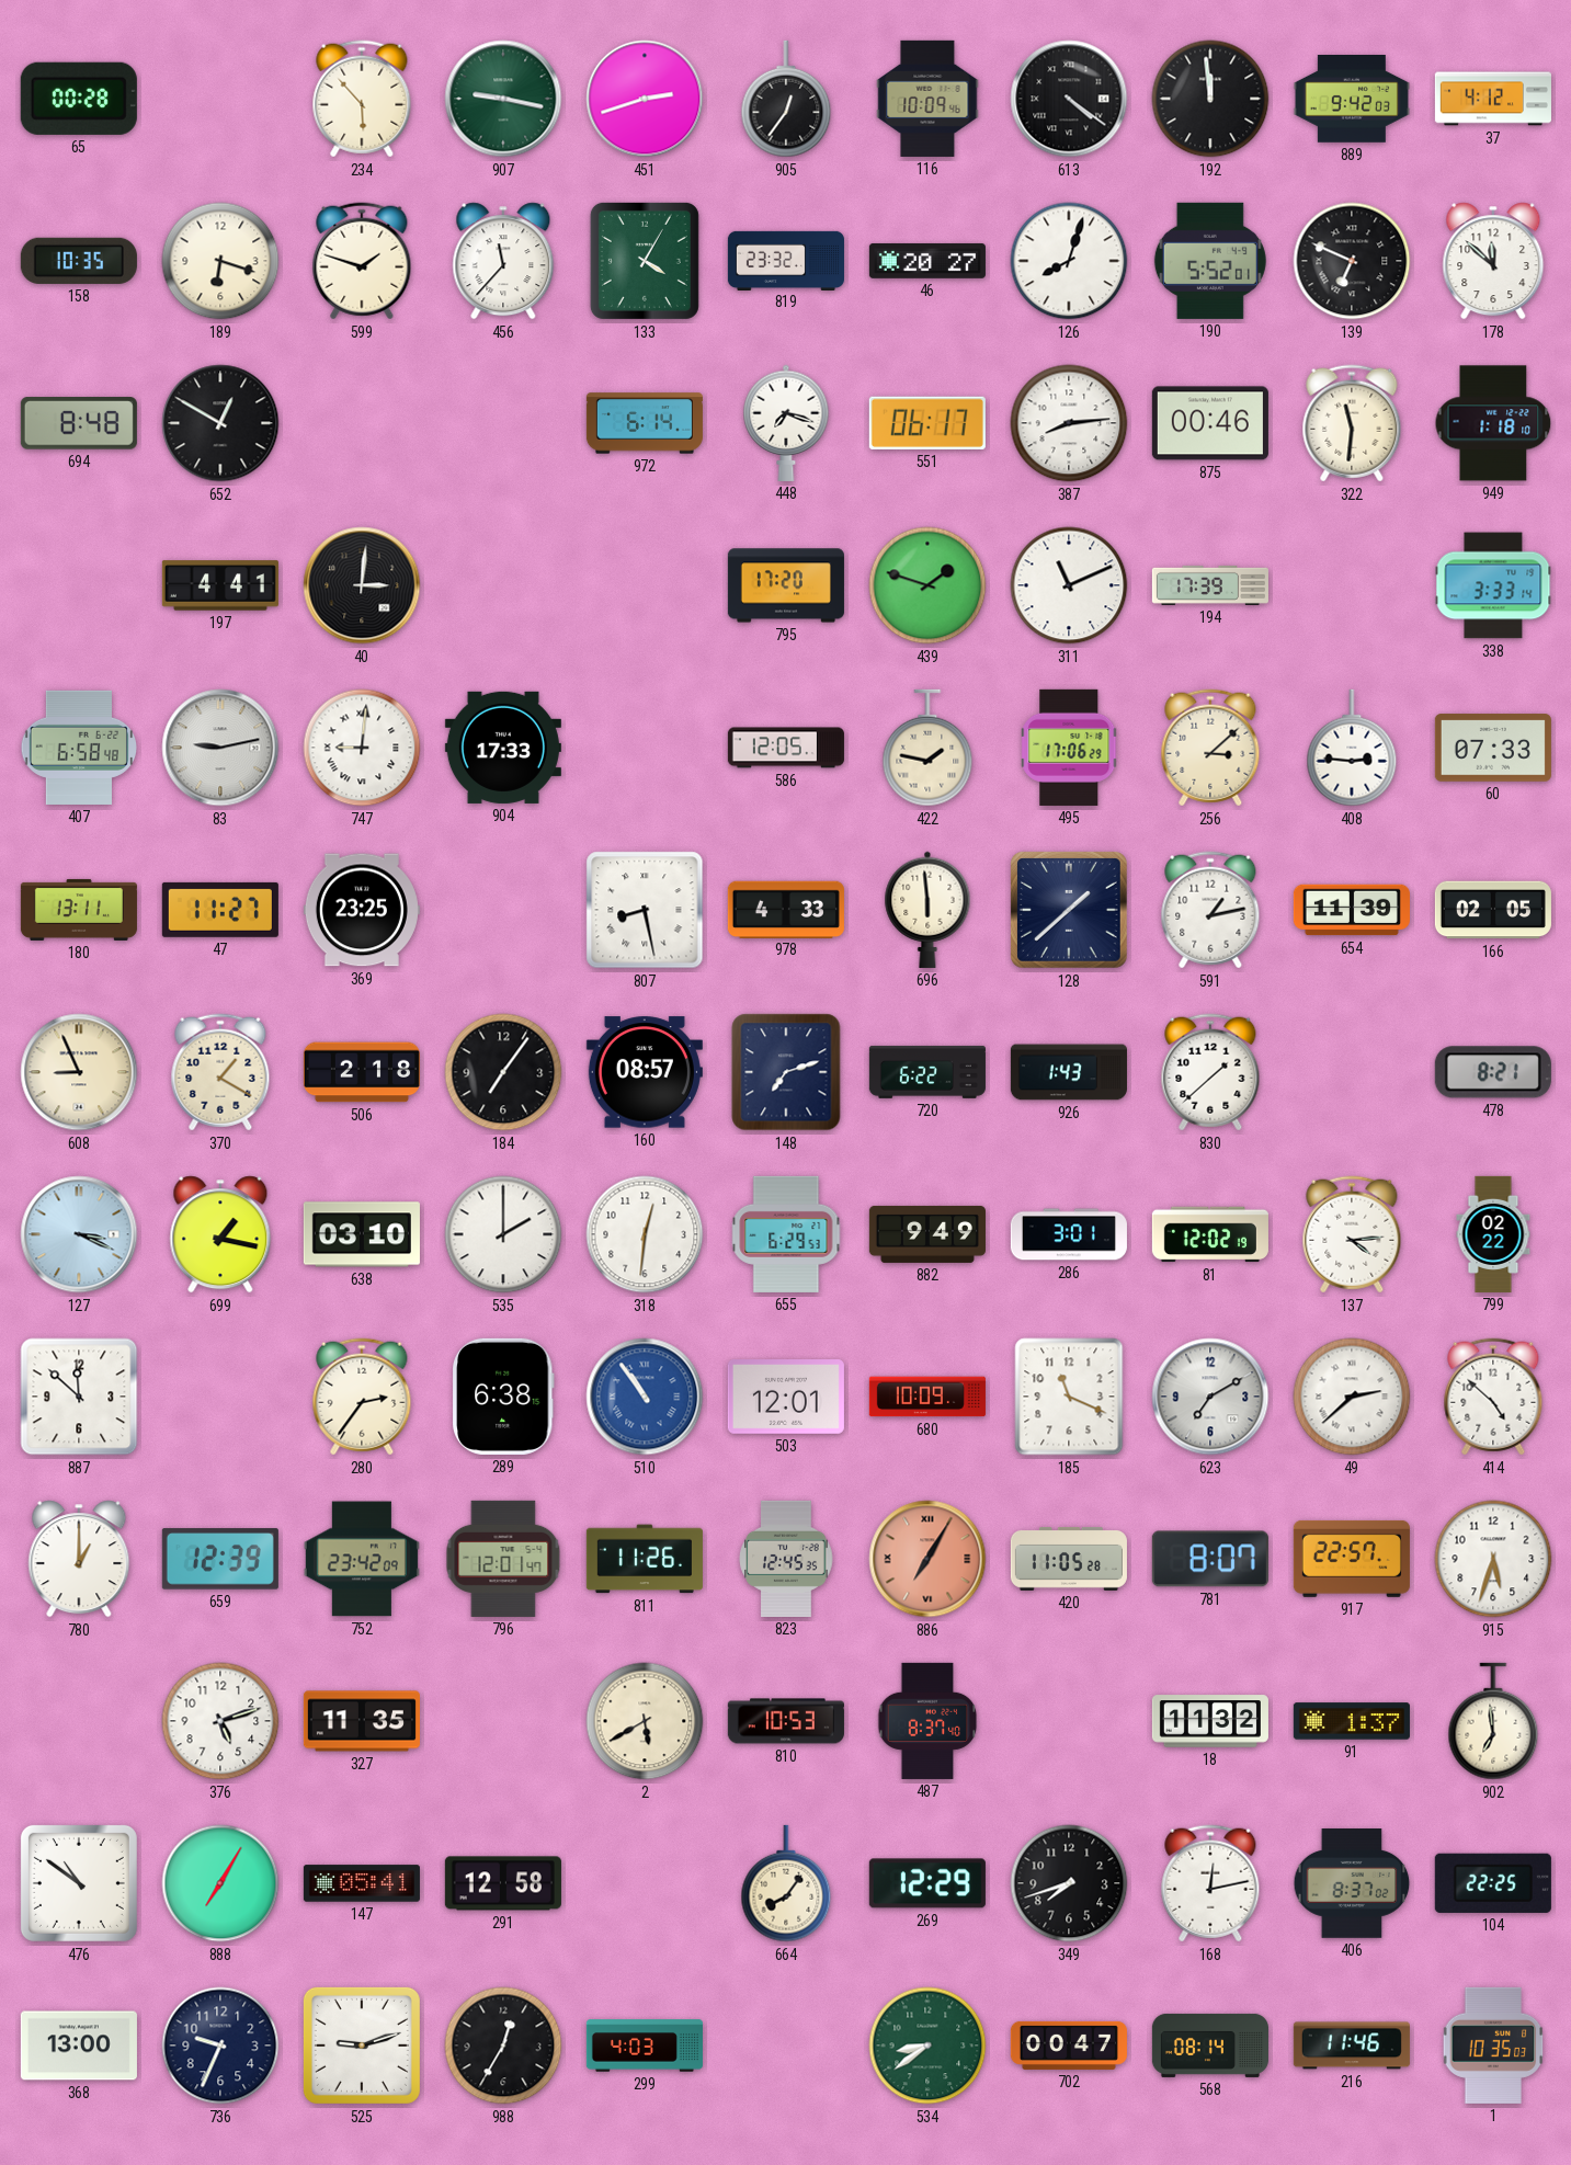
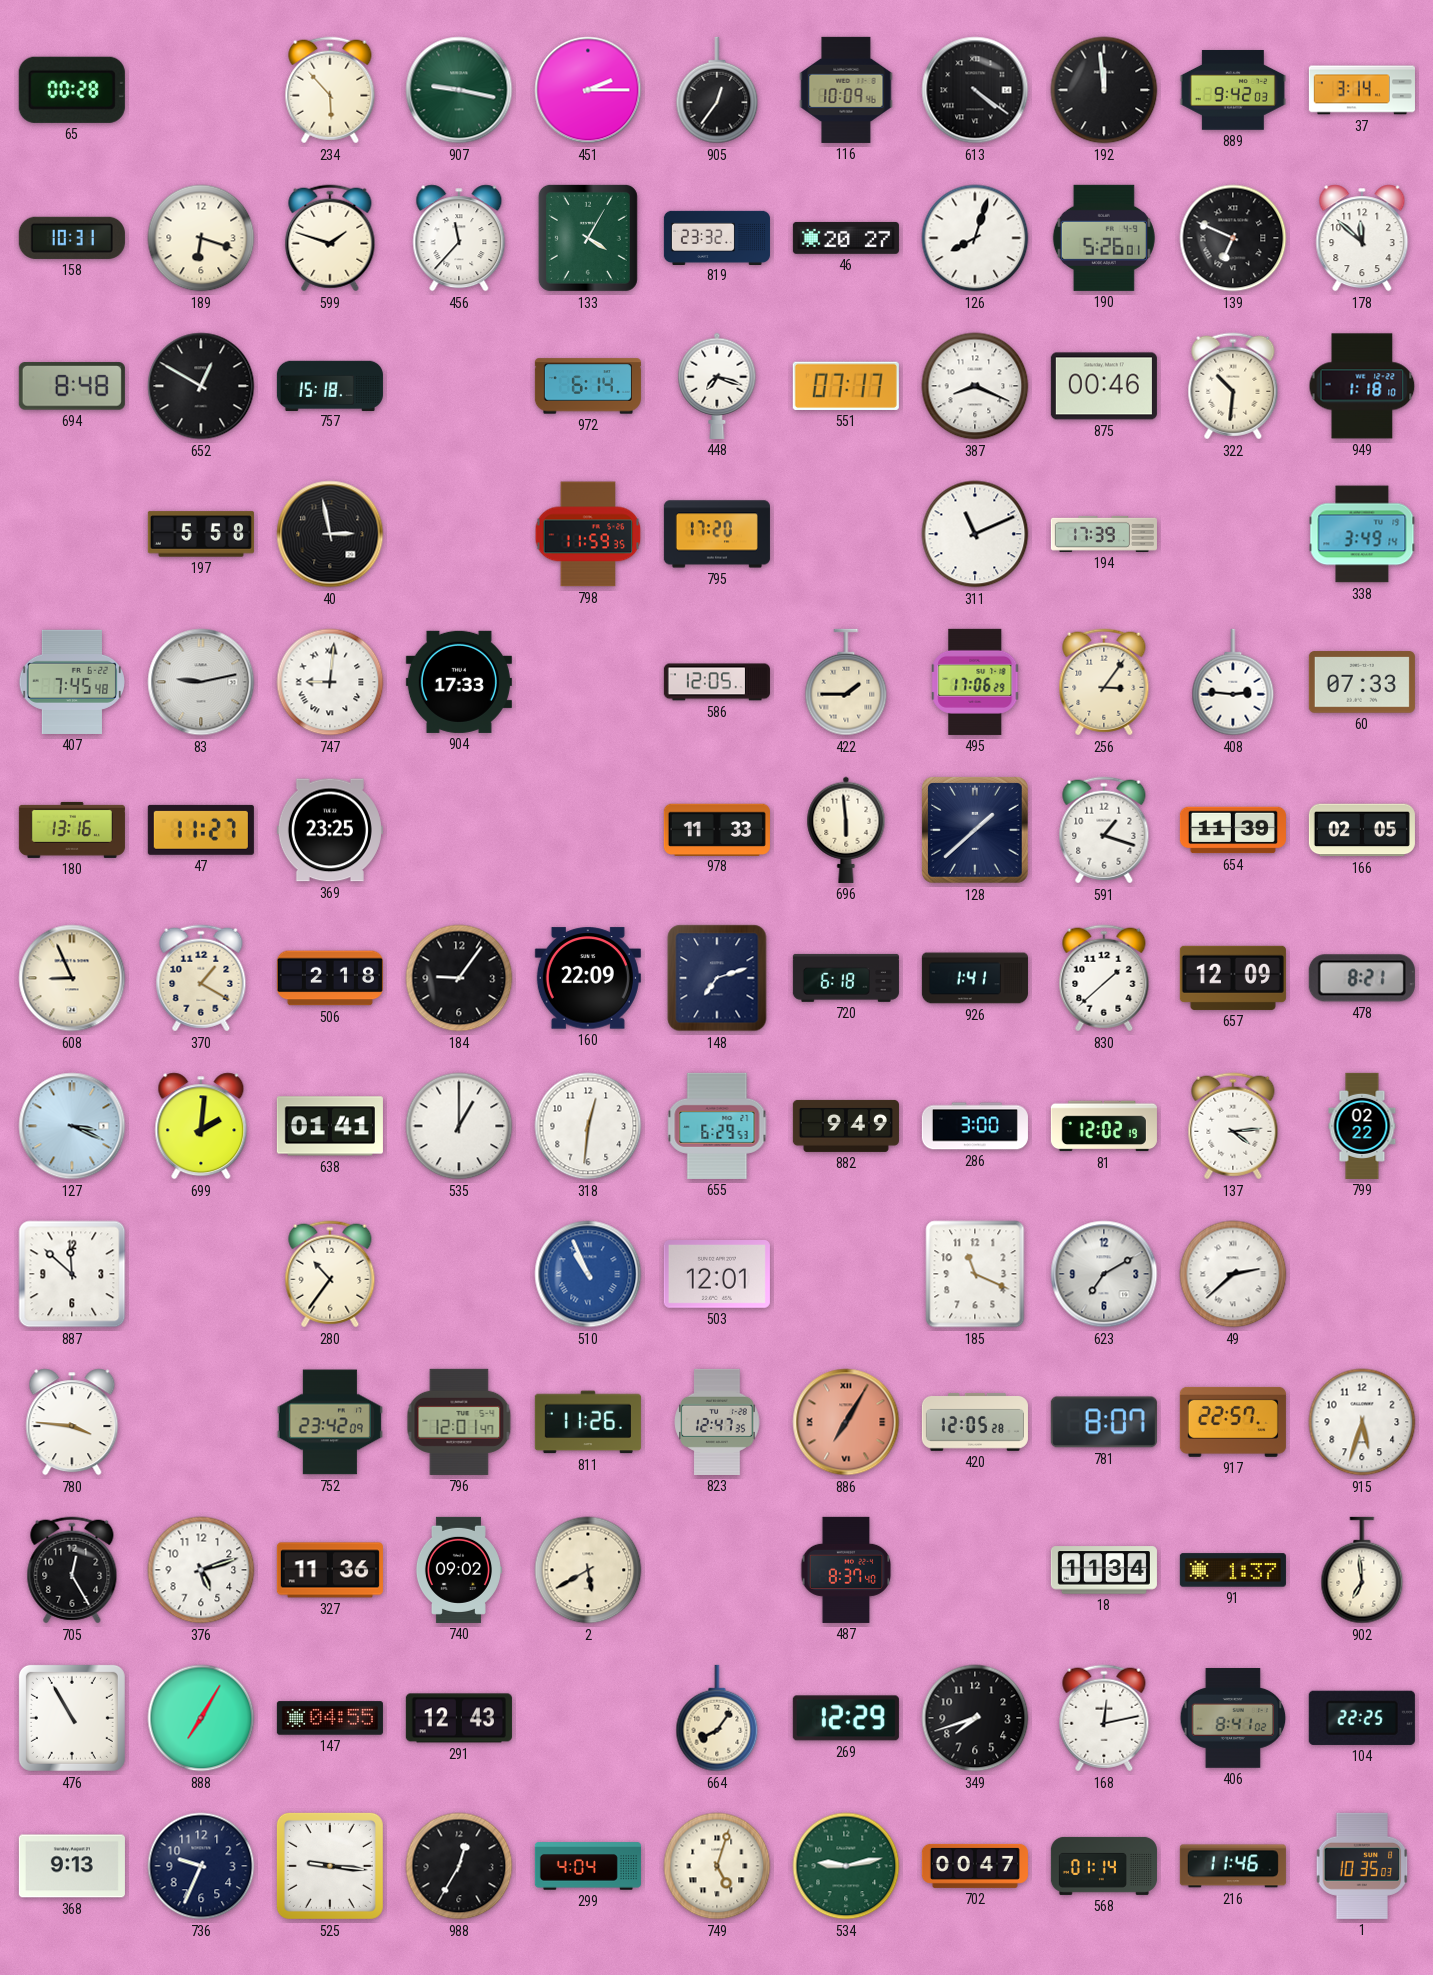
451: 2:42 -> 2:15 (588, 90)
37: 4:12 -> 3:14 (1362, 90)
158: 10:35 -> 10:31 (72, 238)
190: 5:52 -> 5:26 (1104, 238)
757: none -> 15:18 (330, 385)
551: 06:17 -> 07:17 (846, 386)
387: 8:14 -> 8:19 (975, 386)
322: 11:31 -> 10:31 (1233, 386)
197: 4:41 -> 5:58 (201, 534)
40: 3:01 -> 2:58 (330, 534)
798: none -> 11:59 (588, 534)
439: 1:48 -> none (927, 585)
338: 3:33 -> 3:49 (1362, 534)
407: 6:58 -> 7:45 (71, 682)
422: 1:47 -> 1:45 (846, 682)
256: 3:08 -> 3:06 (1104, 682)
180: 13:11 -> 13:16 (72, 830)
807: 8:28 -> none (645, 910)
978: 4:33 -> 11:33 (717, 829)
591: 1:13 -> 1:18 (1104, 830)
184: 7:06 -> 9:06 (459, 978)
160: 08:57 -> 22:09 (588, 978)
720: 6:22 -> 6:18 (846, 978)
926: 1:43 -> 1:41 (975, 978)
657: none -> 12:09 (1233, 978)
699: 1:17 -> 2:01 (201, 1126)
638: 03:10 -> 01:41 (330, 1126)
535: 2:00 -> 1:00 (459, 1126)
286: 3:01 -> 3:00 (975, 1126)
280: 2:36 -> 10:36 (330, 1274)
289: 6:38 -> none (504, 1397)
510: 10:54 -> 10:56 (588, 1274)
680: 10:09 -> none (927, 1397)
414: 4:52 -> none (1493, 1397)
780: 1:00 -> 3:46 (72, 1422)
659: 12:39 -> none (220, 1559)
823: 12:45 -> 12:47 (717, 1422)
420: 11:05 -> 12:05 (975, 1422)
705: none -> 12:25 (72, 1570)
327: 11:35 -> 11:36 (330, 1570)
740: none -> 09:02 (458, 1570)
810: 10:53 -> none (786, 1721)
18: 11:32 -> 11:34 (1104, 1570)
476: 10:51 -> 10:55 (72, 1718)
147: 05:41 -> 04:55 (330, 1718)
291: 12:58 -> 12:43 (459, 1718)
406: 8:37 -> 8:41 (1233, 1719)
368: 13:00 -> 9:13 (72, 1866)
525: 9:12 -> 9:16 (330, 1866)
299: 4:03 -> 4:04 (588, 1866)
749: none -> 5:03 (717, 1866)
534: 8:39 -> 9:13 (846, 1866)
568: 08:14 -> 01:14 (1104, 1866)
